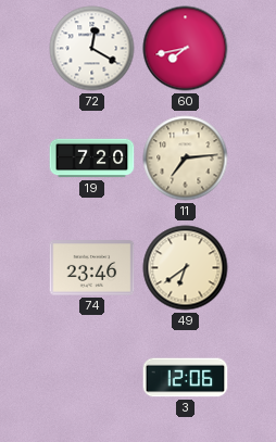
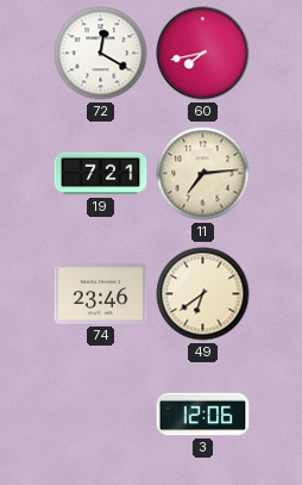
19: 7:20 -> 7:21 (101, 174)
